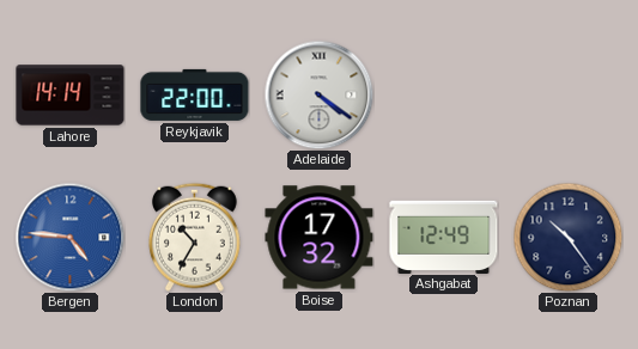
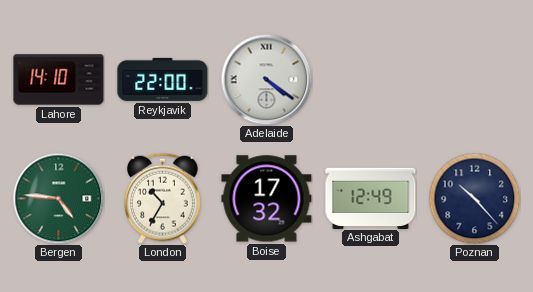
Lahore: 14:14 -> 14:10 (59, 80)
Bergen dial: blue -> green (58, 198)
Poznan: 10:24 -> 10:23 (474, 198)
